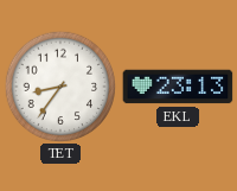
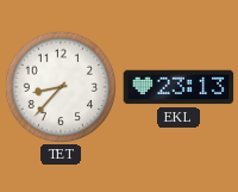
TET: 8:36 -> 8:37 (59, 86)
